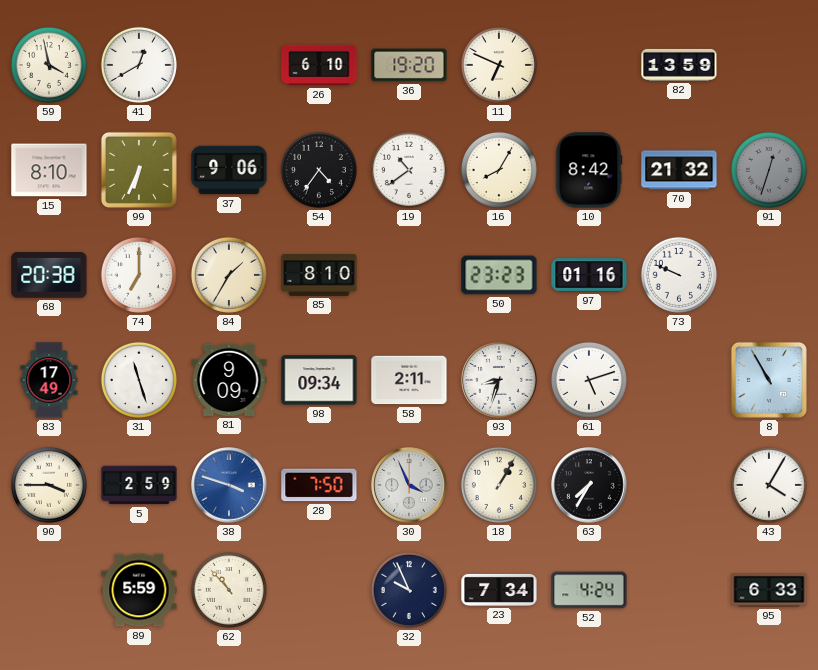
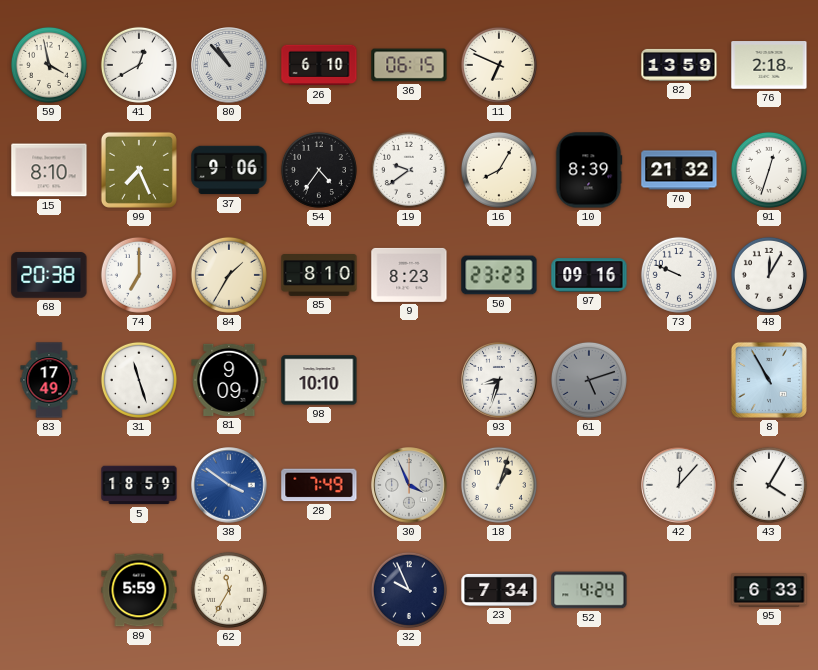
80: none -> 10:53 (229, 65)
36: 19:20 -> 06:15 (409, 65)
76: none -> 2:18 (769, 65)
99: 6:34 -> 7:26 (139, 170)
19: 10:39 -> 9:39 (409, 170)
10: 8:42 -> 8:39 (589, 170)
91 dial: grey -> white (769, 170)
9: none -> 8:23 (409, 275)
97: 01:16 -> 09:16 (589, 275)
48: none -> 12:05 (769, 275)
98: 09:34 -> 10:10 (319, 380)
58: 2:11 -> none (409, 380)
61 dial: white -> grey (589, 380)
90: 3:45 -> none (49, 485)
5: 2:59 -> 18:59 (139, 485)
38: 3:48 -> 3:51 (229, 485)
28: 7:50 -> 7:49 (319, 485)
18: 1:05 -> 1:03 (499, 485)
63: 7:35 -> none (589, 485)
42: none -> 12:07 (679, 485)
62: 10:53 -> 11:35 (229, 590)
